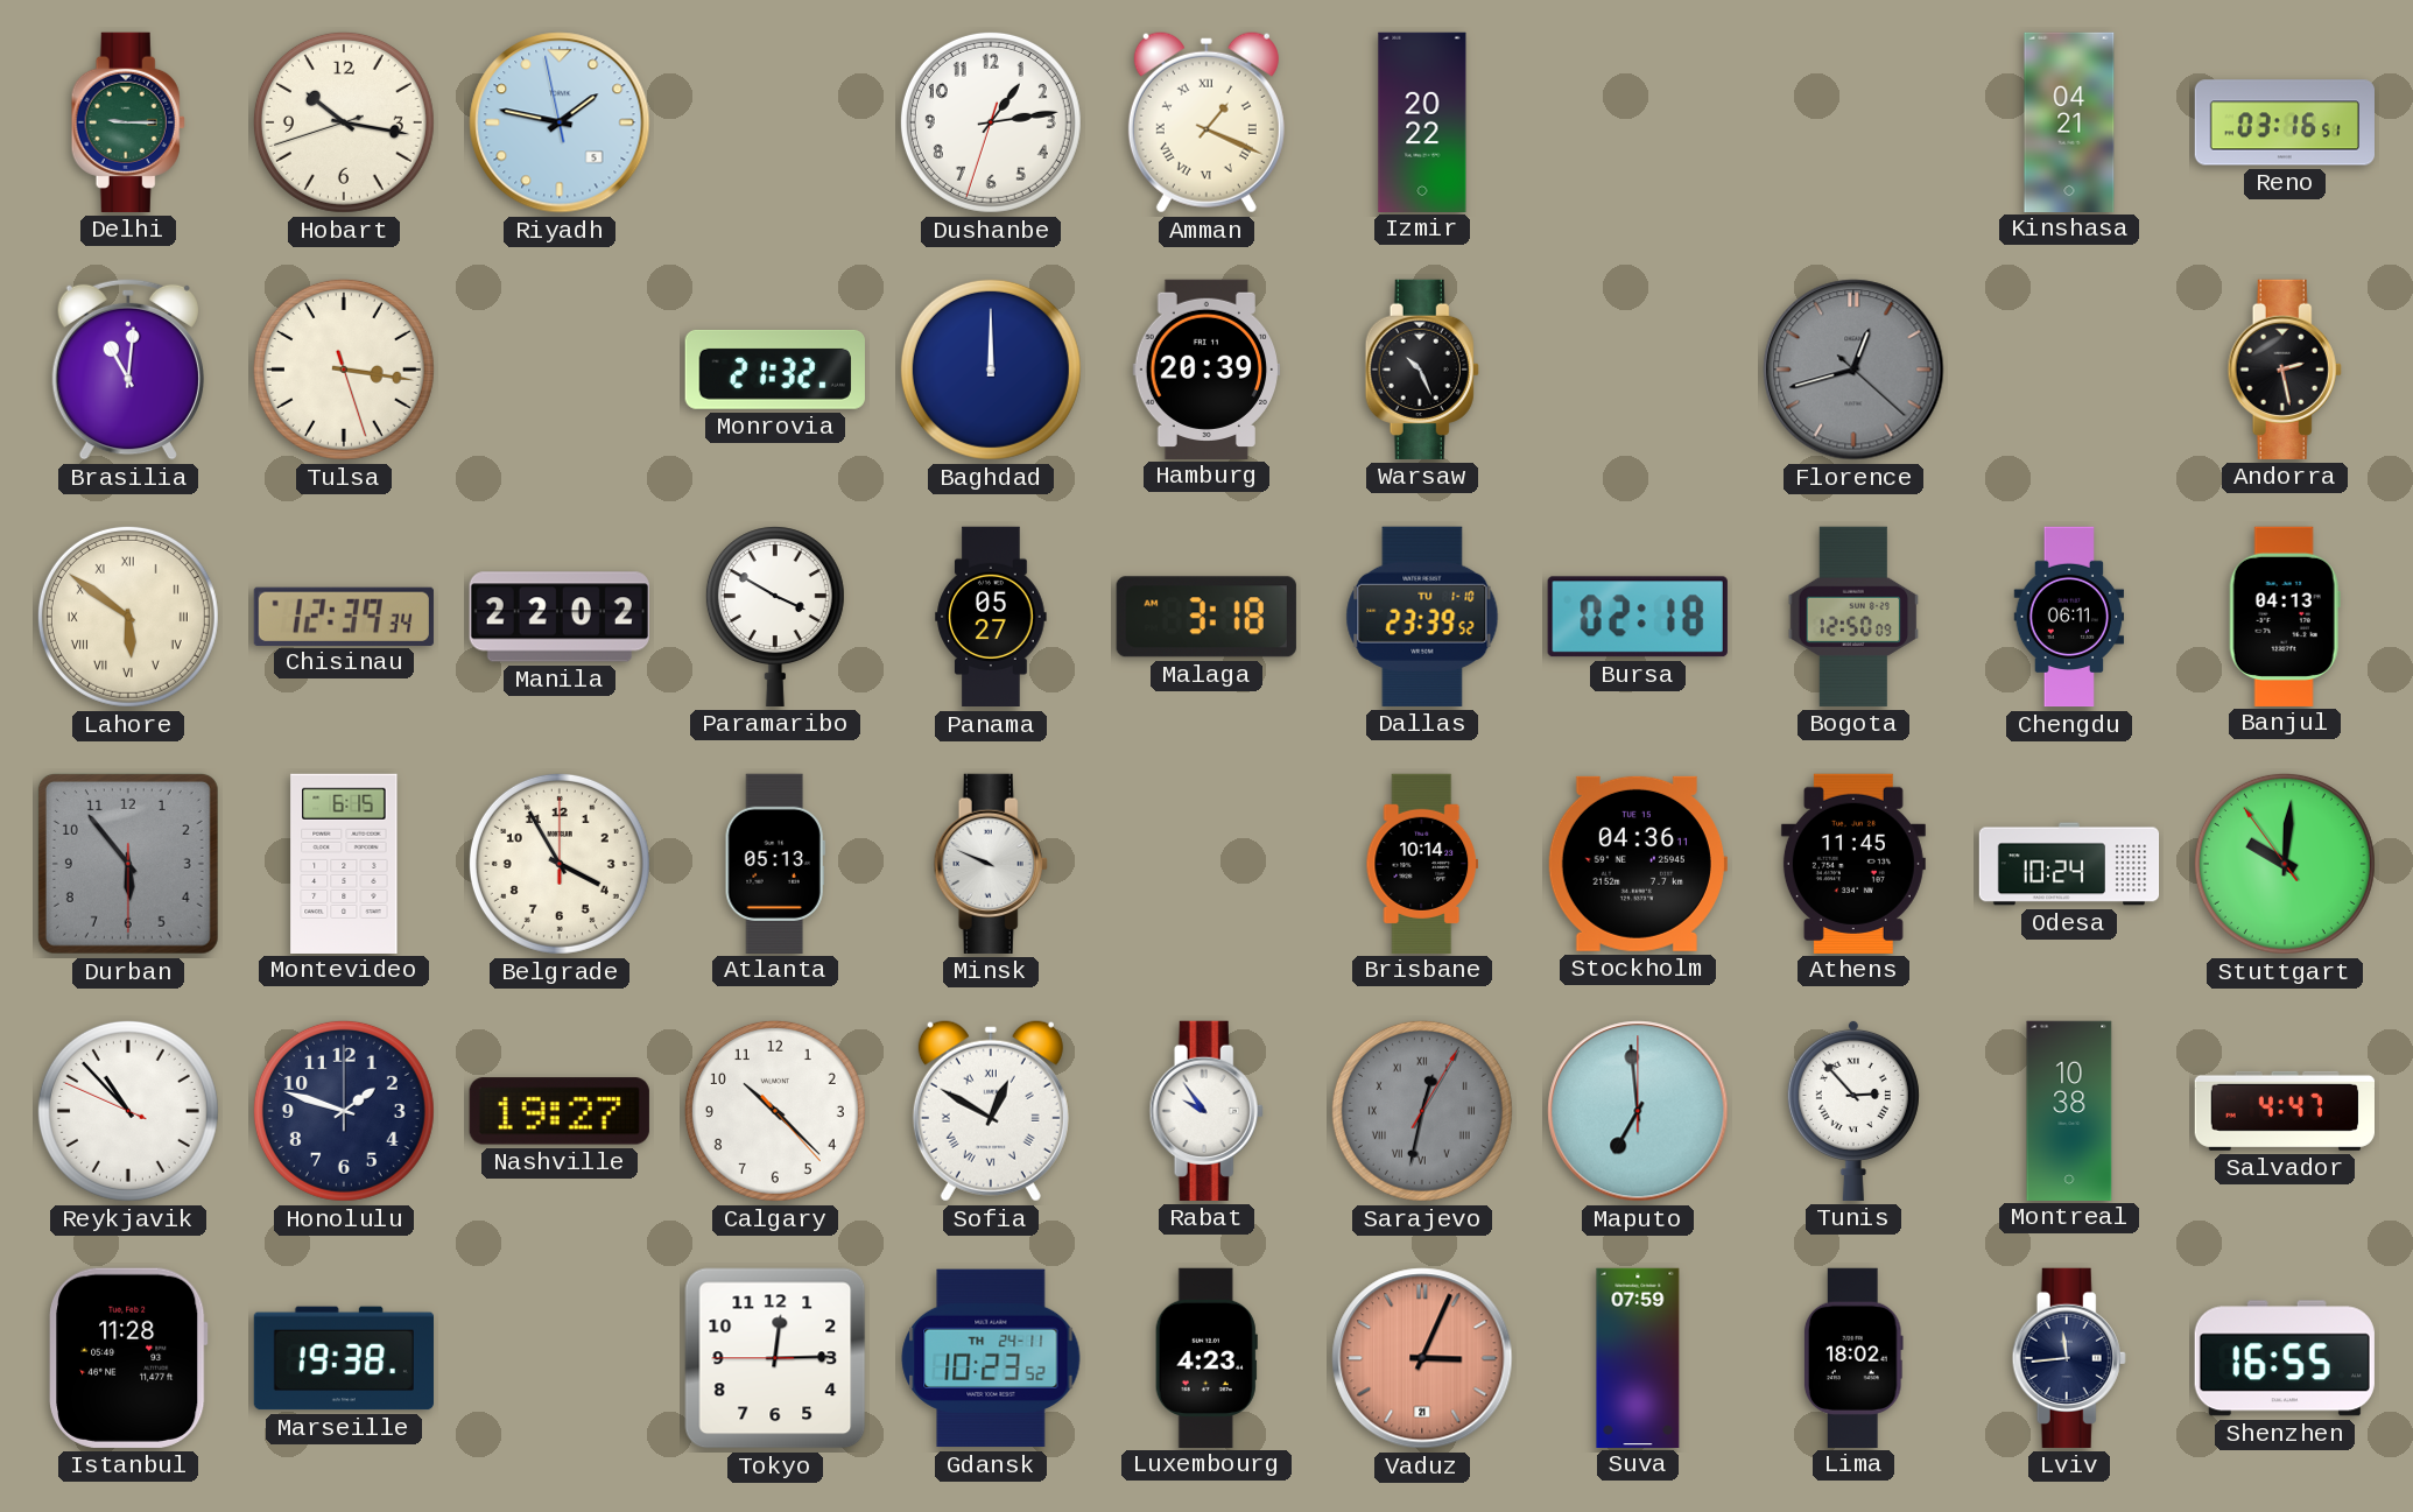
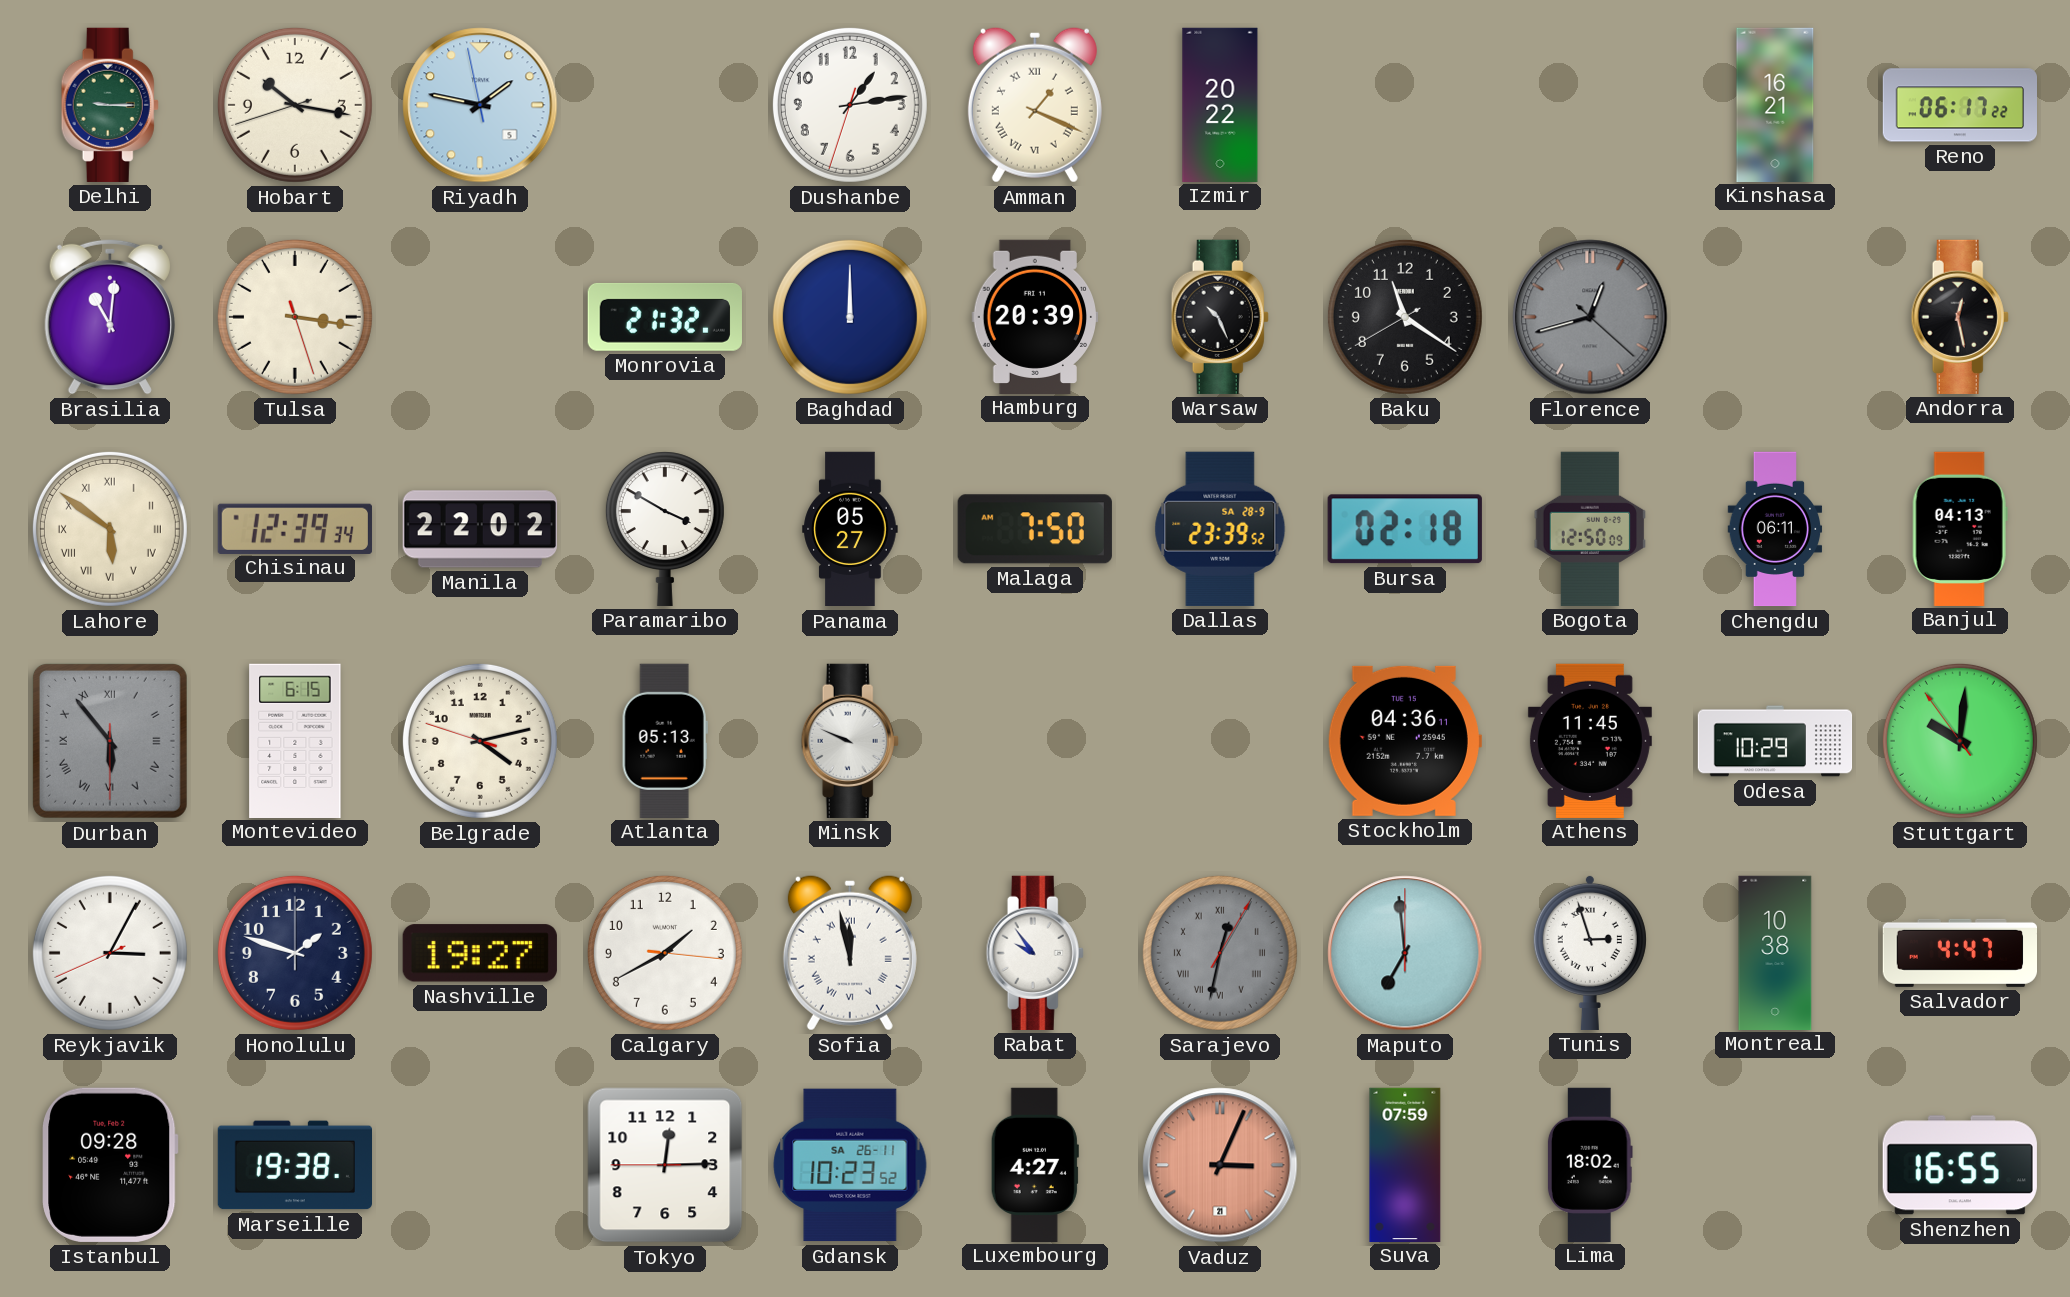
Kinshasa: 04:21 -> 16:21 (1775, 104)
Reno: 03:16 -> 06:17 (1959, 105)
Baku: none -> 11:20 (1405, 317)
Andorra: 2:28 -> 12:28 (1960, 317)
Malaga: 3:18 -> 7:50 (1035, 529)
Dallas date: TU 1-10 -> SA 28-9 (1220, 529)
Durban numerals: Arabic -> Roman (110, 741)
Belgrade: 3:55 -> 4:12 (480, 741)
Brisbane: 10:14 -> none (1421, 863)
Odesa: 10:24 -> 10:29 (1775, 741)
Reykjavik: 10:52 -> 3:04 (110, 953)
Calgary: 10:22 -> 1:40 (665, 953)
Sofia: 12:50 -> 11:58 (850, 953)
Tunis: 2:53 -> 2:57 (1590, 952)
Istanbul: 11:28 -> 09:28 (110, 1165)
Gdansk date: TH 24-11 -> SA 26-11 (850, 1165)
Luxembourg: 4:23 -> 4:27 (1035, 1164)
Lviv: 11:44 -> none (2069, 1358)
